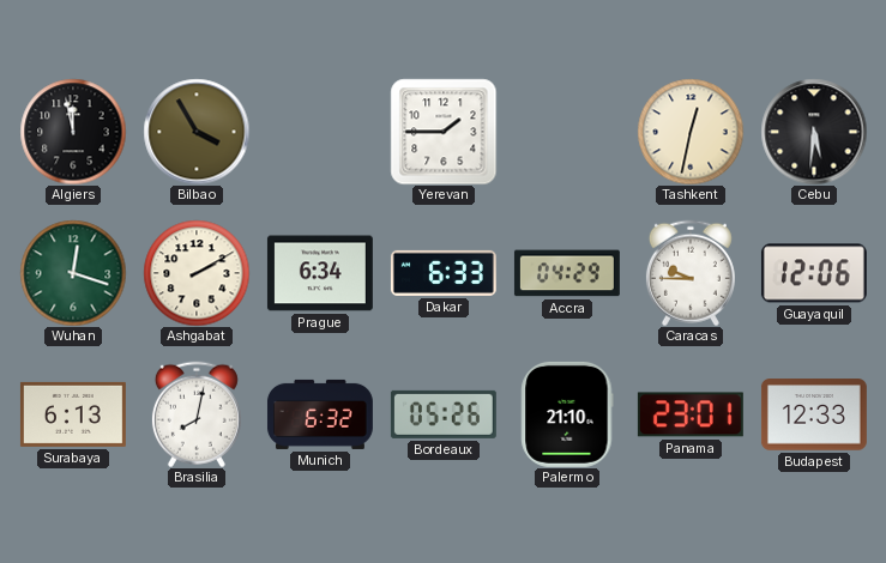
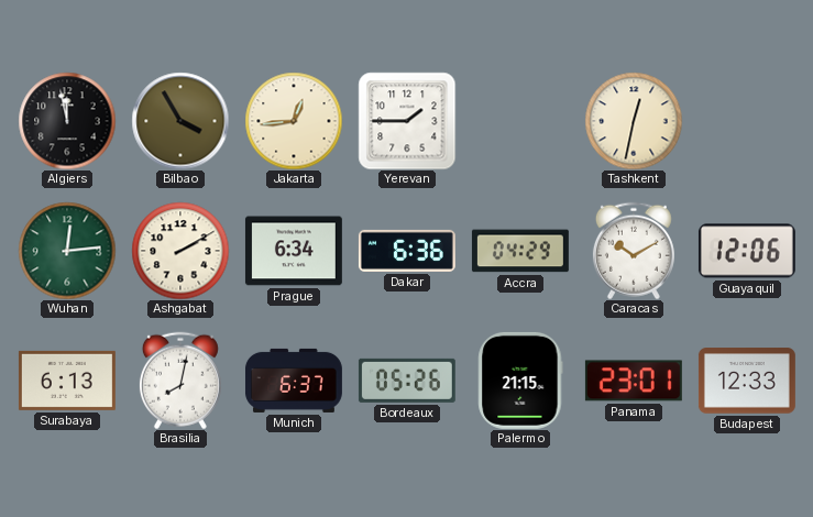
Jakarta: none -> 12:44 (294, 121)
Cebu: 5:31 -> none (814, 132)
Wuhan: 12:18 -> 12:14 (67, 251)
Dakar: 6:33 -> 6:36 (407, 251)
Caracas: 9:45 -> 10:10 (634, 251)
Munich: 6:32 -> 6:37 (294, 381)
Palermo: 21:10 -> 21:15 (520, 381)
